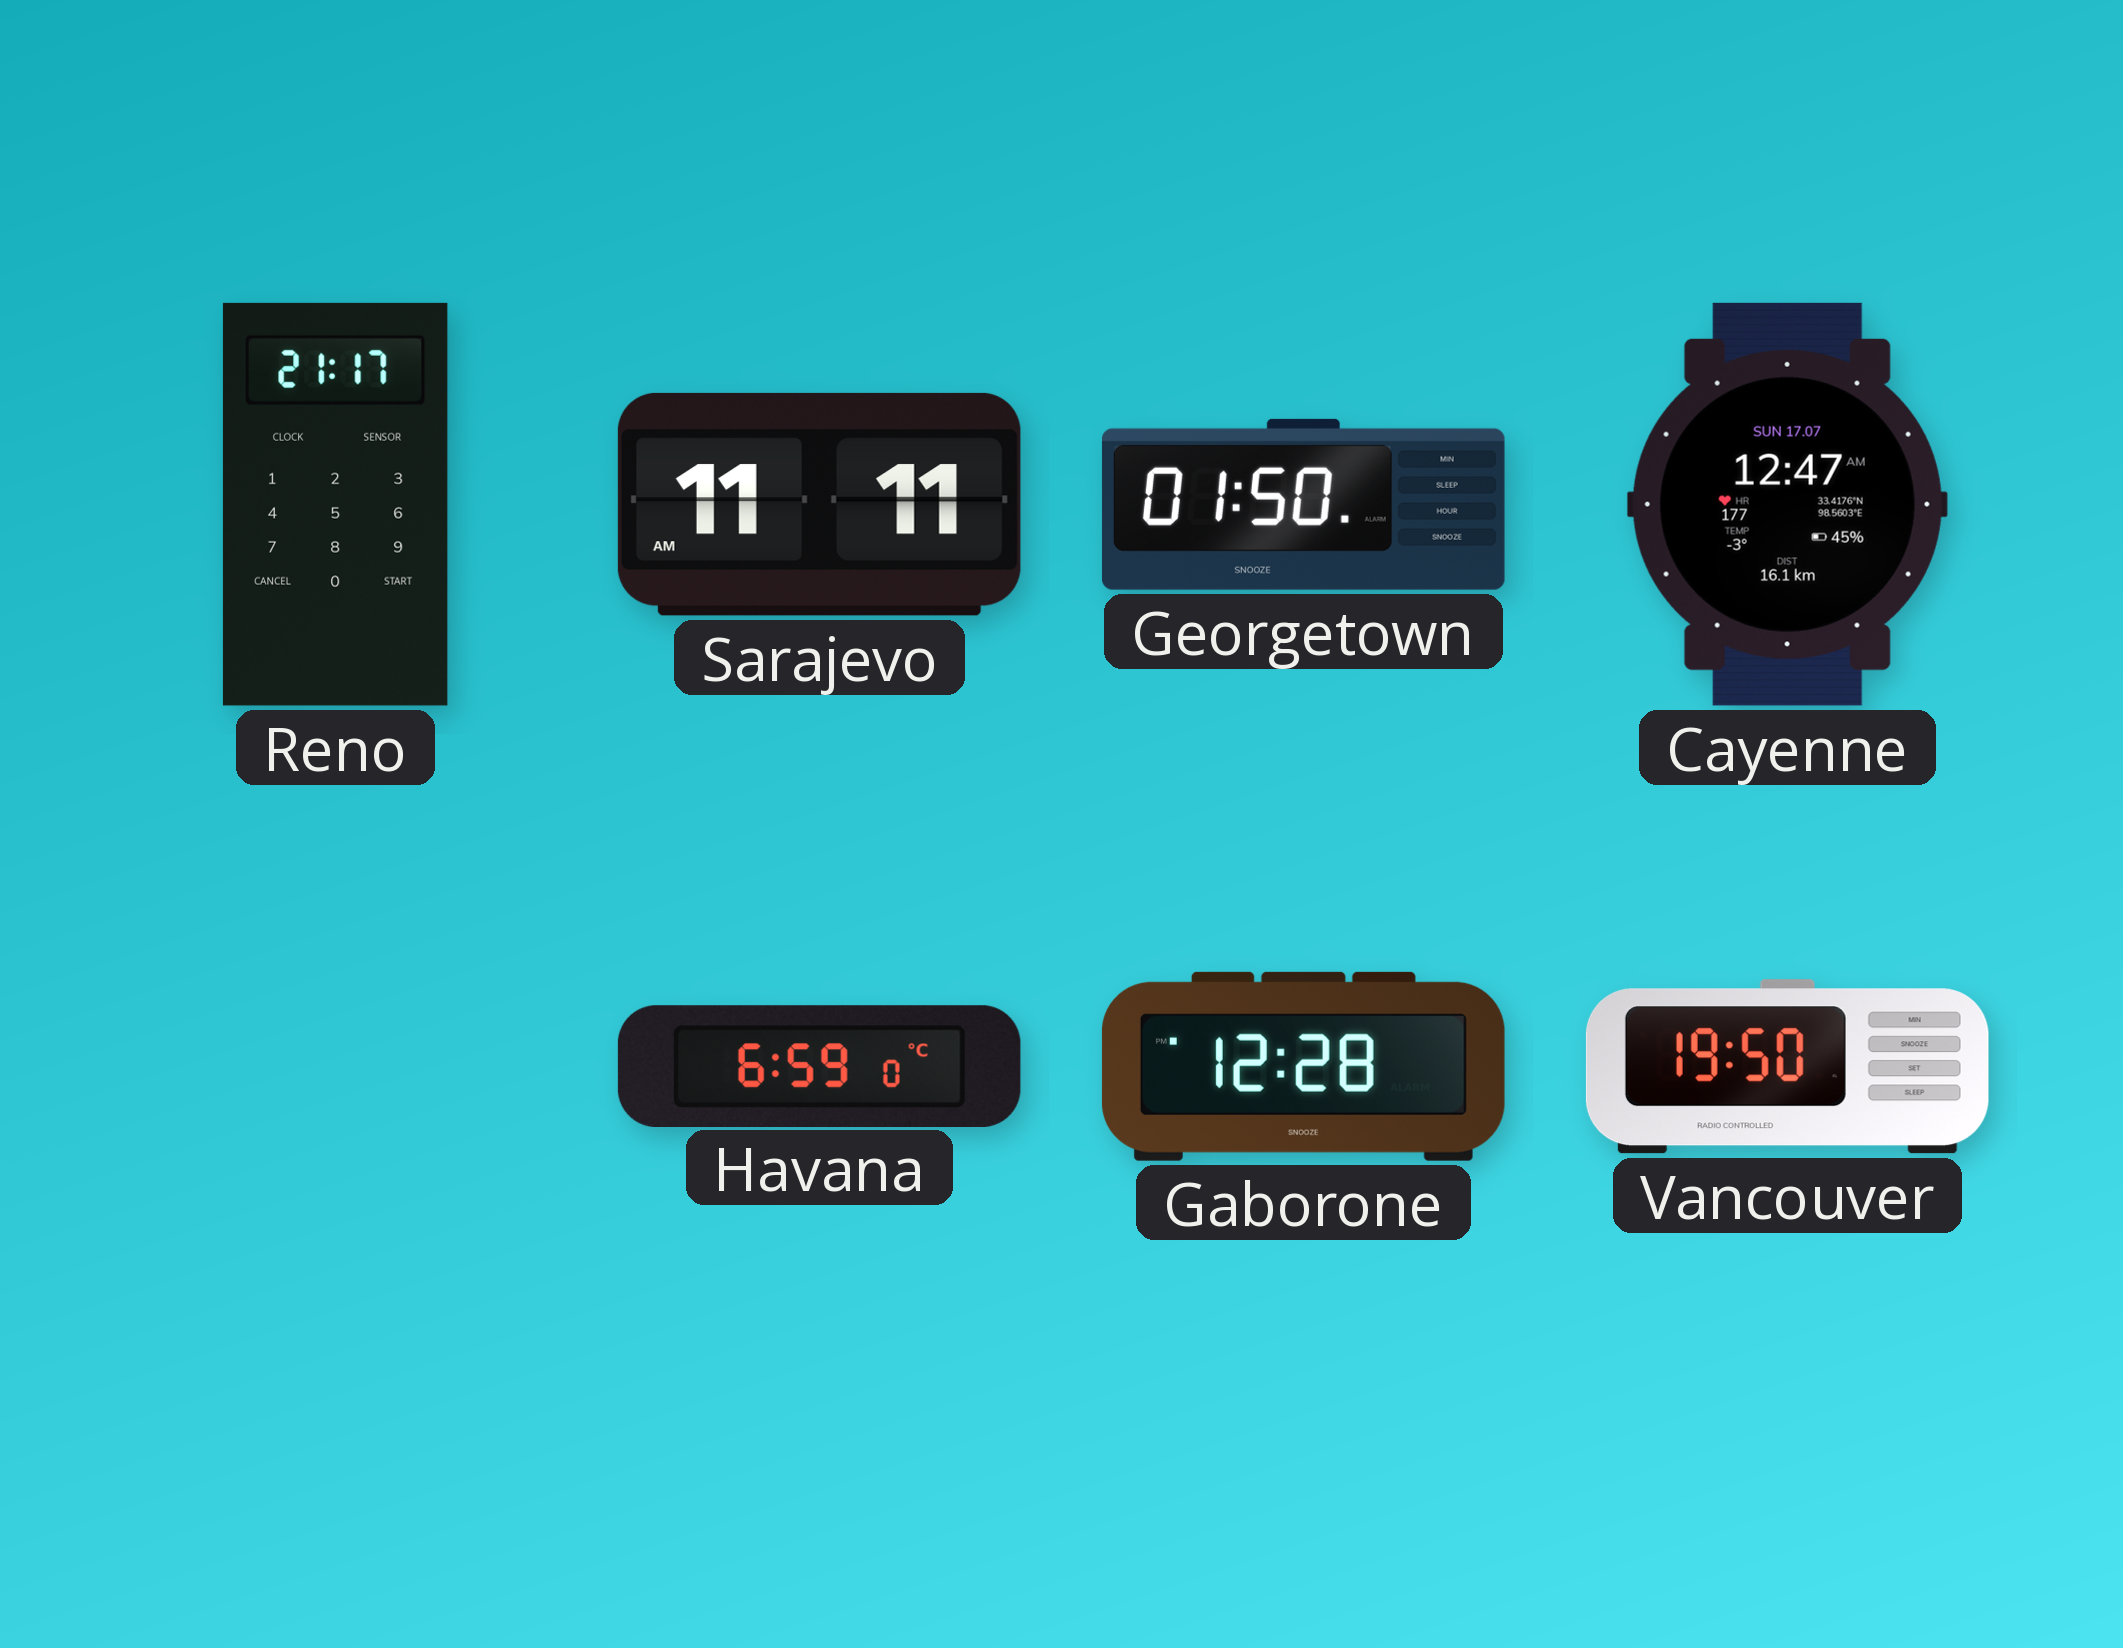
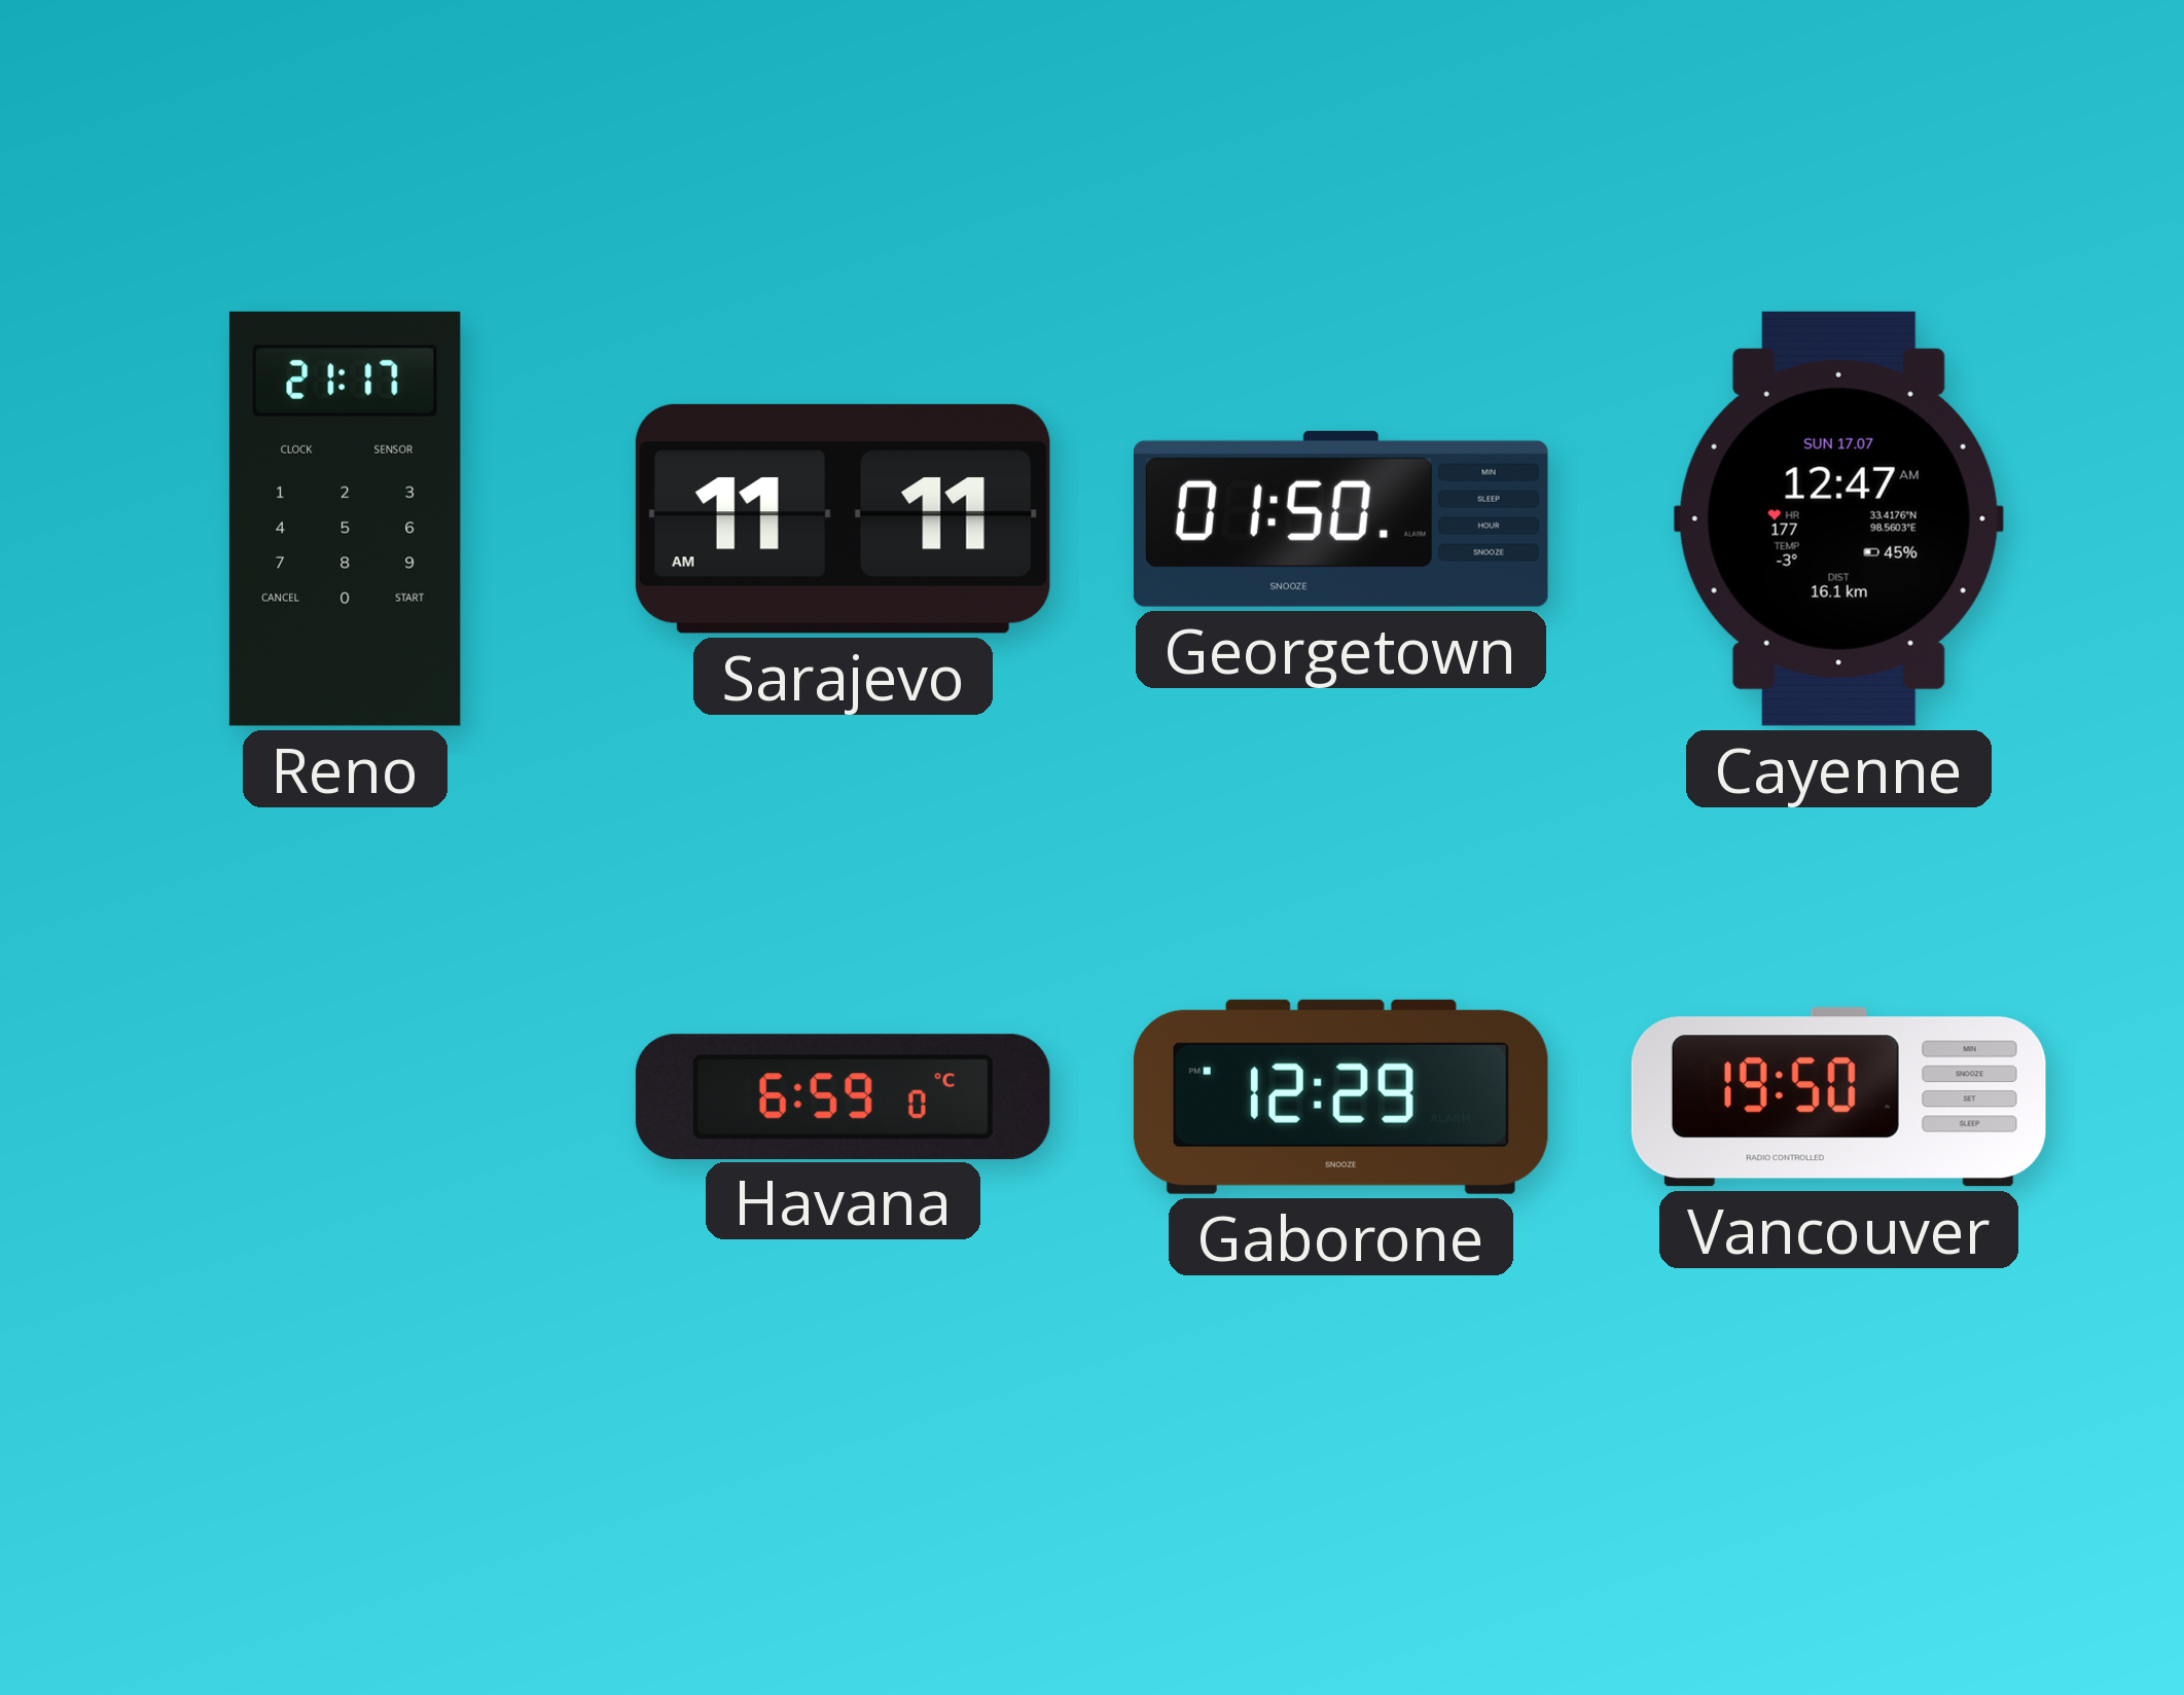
Gaborone: 12:28 -> 12:29 (1340, 1096)
